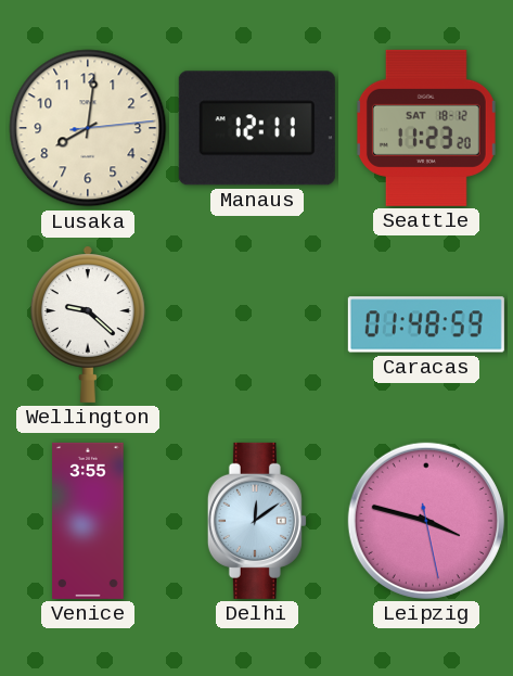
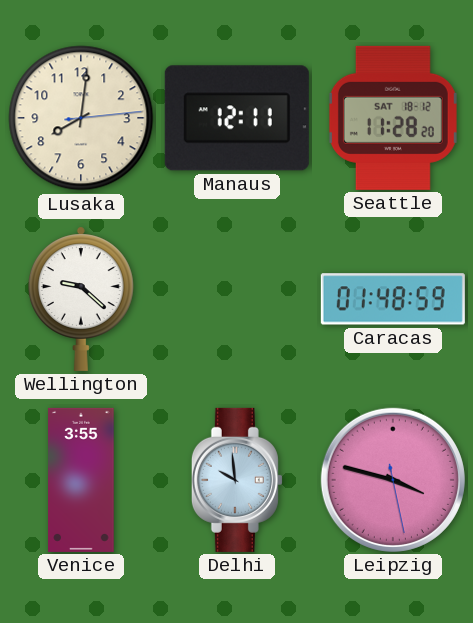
Seattle: 11:23 -> 11:28 (393, 118)
Delhi: 12:09 -> 9:59 (237, 480)
